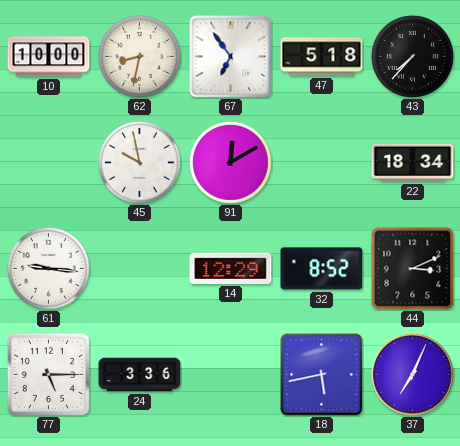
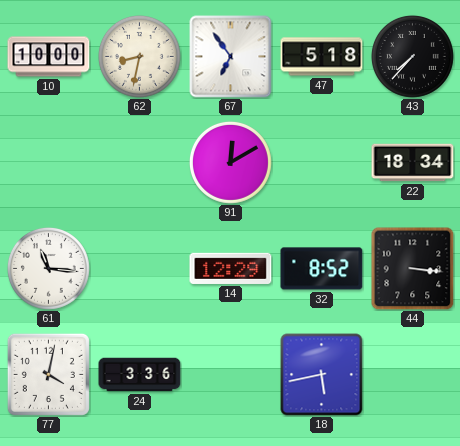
45: 9:58 -> none (139, 162)
61: 9:16 -> 11:16 (48, 268)
44: 3:11 -> 3:16 (412, 268)
77: 5:15 -> 4:02 (48, 374)
37: 7:04 -> none (413, 375)
